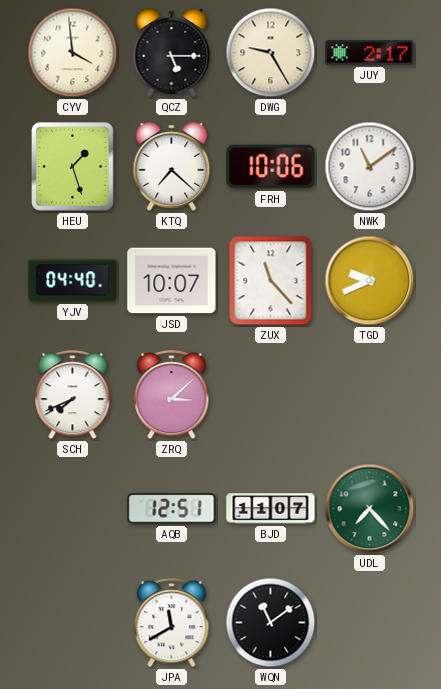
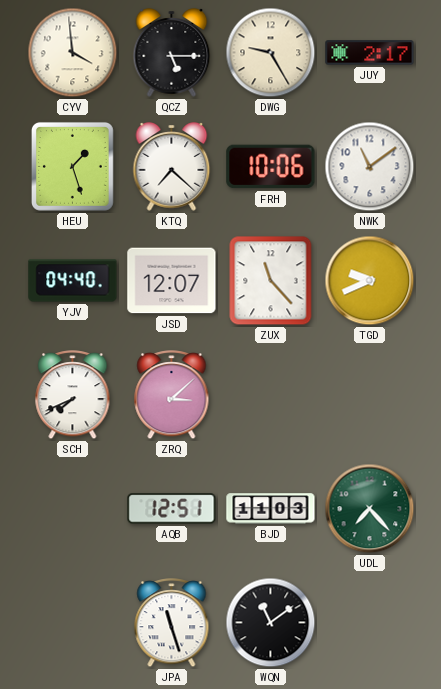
JSD: 10:07 -> 12:07 (172, 281)
BJD: 11:07 -> 11:03 (271, 509)
JPA: 11:40 -> 11:27 (172, 623)
